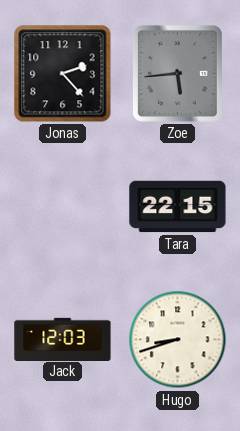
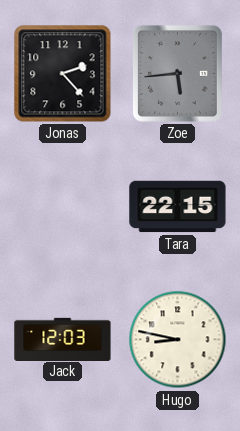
Hugo: 8:42 -> 8:47 (178, 340)
